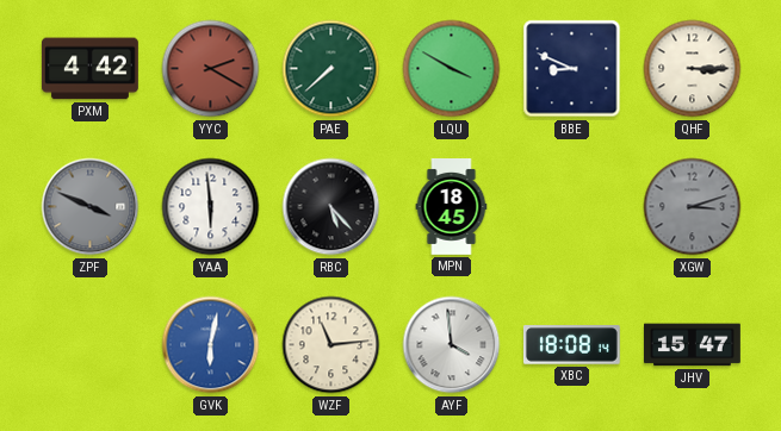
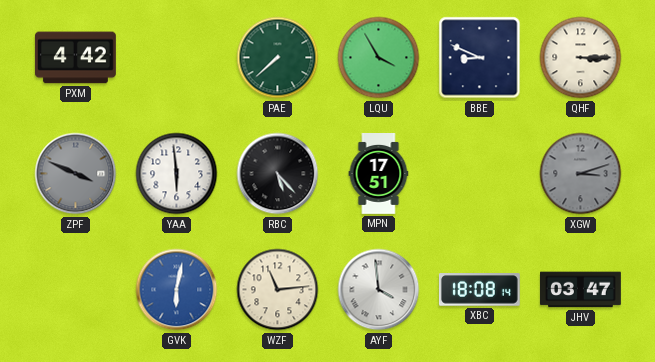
YYC: 2:20 -> none (211, 69)
LQU: 3:50 -> 3:55 (379, 58)
MPN: 18:45 -> 17:51 (379, 174)
JHV: 15:47 -> 03:47 (581, 290)
